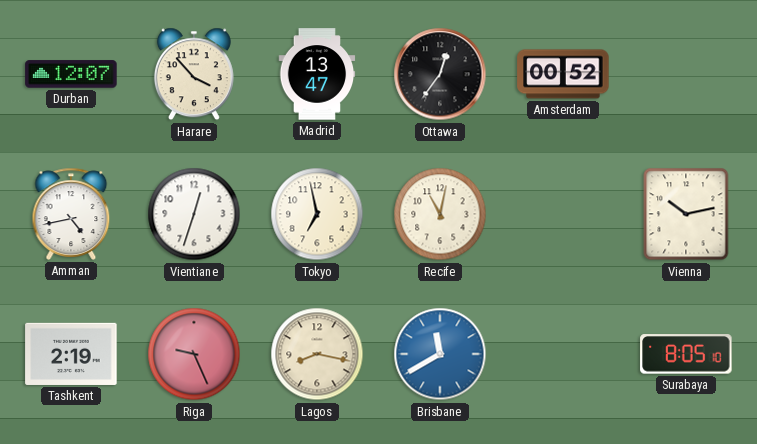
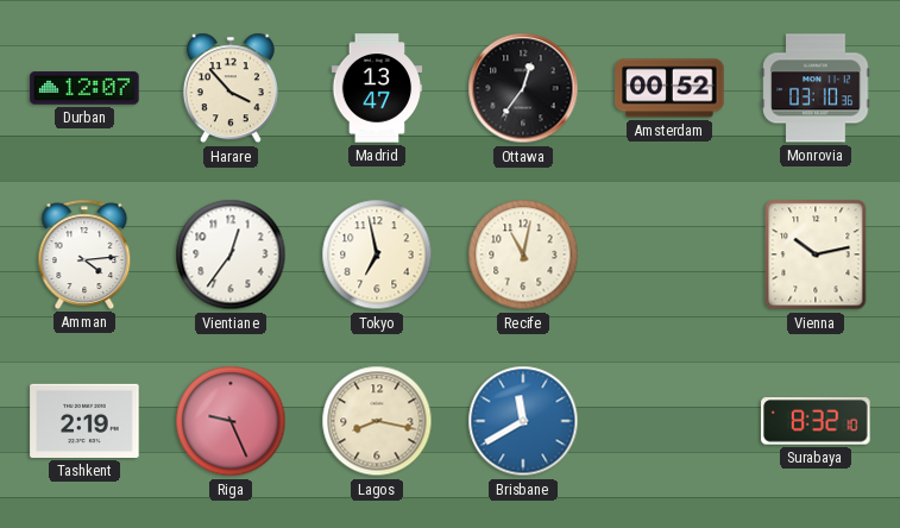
Monrovia: none -> 03:10 (816, 88)
Amman: 4:43 -> 4:14 (84, 254)
Vientiane: 12:33 -> 12:36 (231, 254)
Surabaya: 8:05 -> 8:32 (816, 421)
